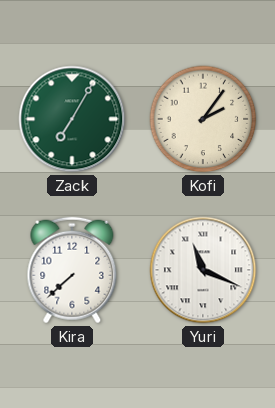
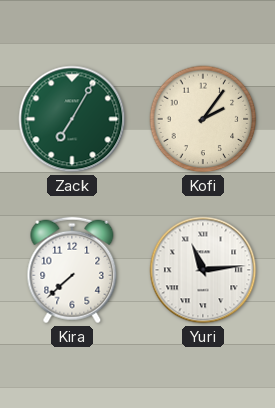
Yuri: 11:19 -> 11:14 (203, 270)
